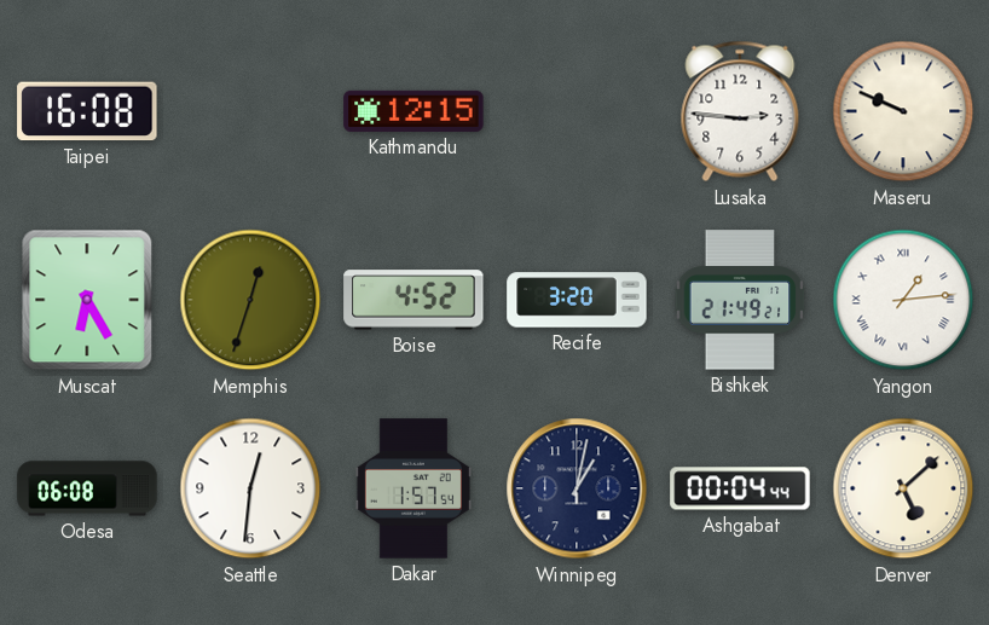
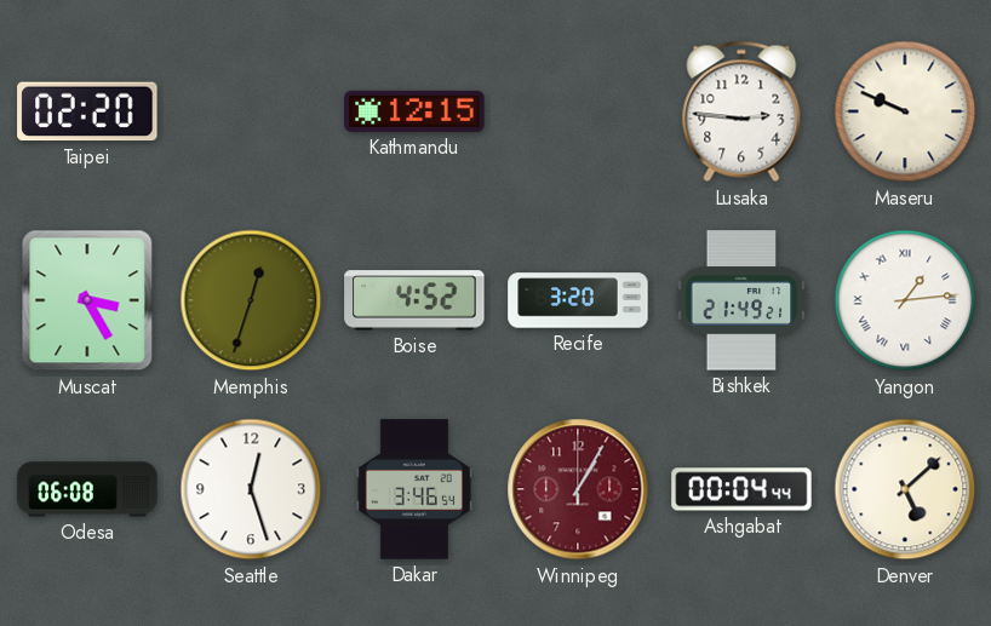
Taipei: 16:08 -> 02:20 (87, 111)
Muscat: 6:25 -> 3:25 (87, 300)
Seattle: 12:31 -> 12:27 (251, 489)
Dakar: 1:57 -> 3:46 (414, 489)
Winnipeg: 1:02 -> 1:05 (578, 489)
Winnipeg dial: navy -> burgundy (578, 489)
